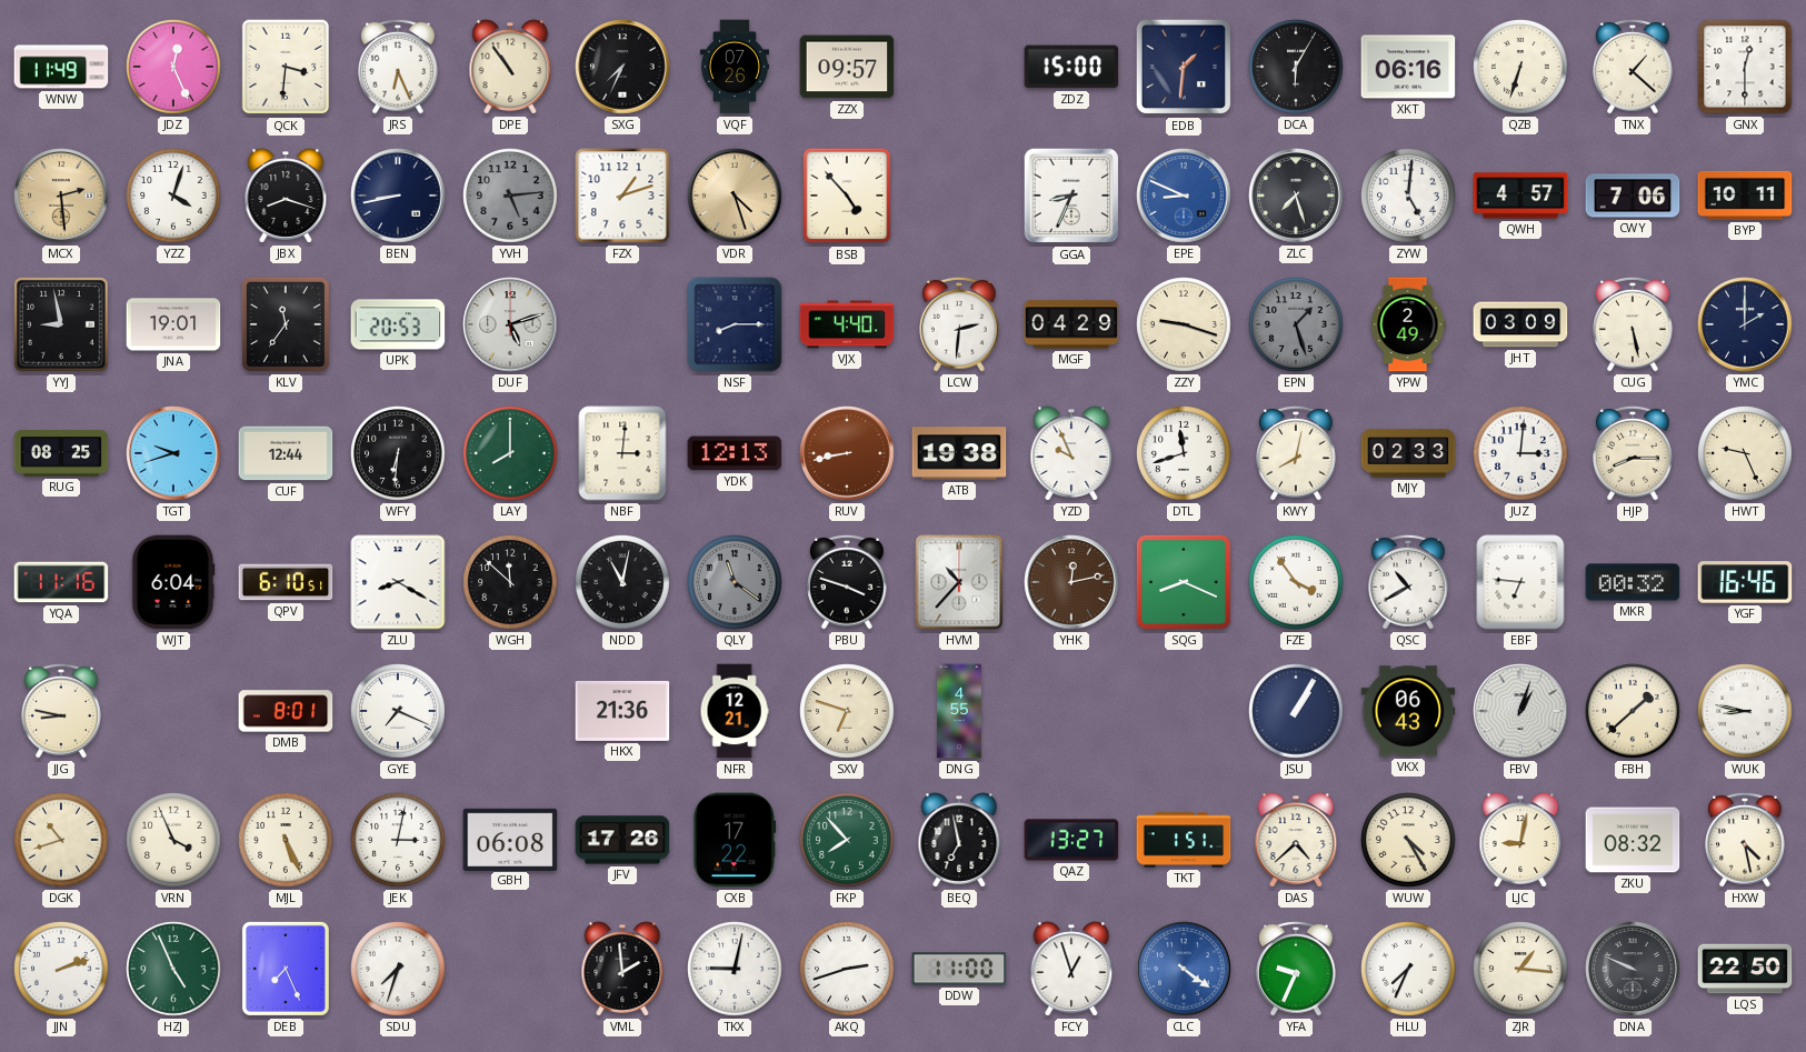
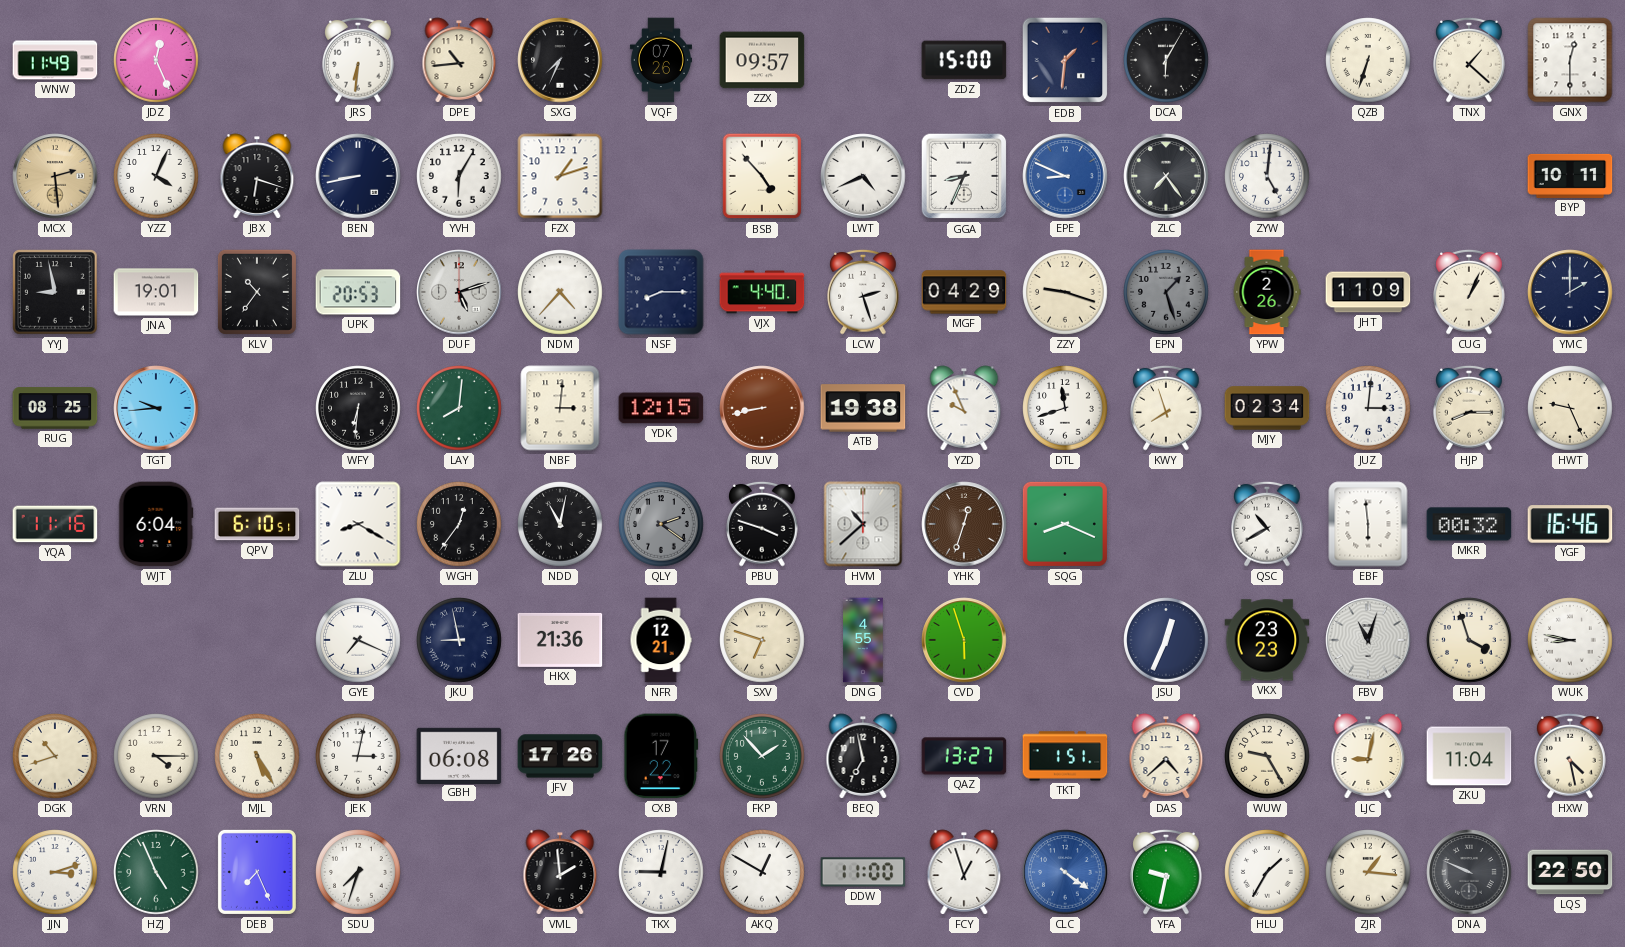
QCK: 3:31 -> none (286, 67)
JRS: 6:26 -> 6:31 (358, 60)
DPE: 10:54 -> 10:44 (459, 60)
XKT: 06:16 -> none (1408, 67)
YZZ: 4:03 -> 4:04 (156, 176)
JBX: 8:18 -> 6:18 (257, 176)
YVH: 5:14 -> 6:05 (459, 176)
YVH dial: grey -> white (459, 176)
VDR: 4:27 -> none (735, 196)
LWT: none -> 4:41 (863, 176)
ZLC: 7:27 -> 7:24 (1166, 176)
QWH: 4:57 -> none (1520, 196)
CWY: 7:06 -> none (1633, 196)
KLV: 11:36 -> 10:36 (257, 292)
NDM: none -> 4:37 (560, 292)
LCW: 2:31 -> 2:27 (863, 292)
YPW: 2:49 -> 2:26 (1267, 292)
JHT: 03:09 -> 11:09 (1368, 292)
CUG: 5:28 -> 1:04 (1469, 292)
TGT: 9:42 -> 9:44 (156, 408)
CUF: 12:44 -> none (286, 453)
LAY: 8:00 -> 8:01 (459, 408)
YDK: 12:13 -> 12:15 (661, 408)
KWY: 8:02 -> 7:57 (1166, 408)
MJY: 02:33 -> 02:34 (1267, 408)
WGH: 11:52 -> 12:36 (459, 524)
QLY: 11:21 -> 2:21 (661, 524)
HVM: 10:37 -> 10:38 (863, 524)
YHK: 12:13 -> 12:33 (964, 524)
FZE: 3:54 -> none (1296, 582)
EBF: 6:46 -> 5:59 (1368, 524)
JJG: 8:47 -> none (61, 711)
DMB: 8:01 -> none (286, 711)
JKU: none -> 8:58 (459, 640)
CVD: none -> 5:57 (964, 640)
JSU: 1:05 -> 12:34 (1166, 640)
VKX: 06:43 -> 23:23 (1267, 640)
FBV: 1:03 -> 11:03 (1368, 640)
FBH: 1:38 -> 3:57 (1469, 640)
VRN: 3:56 -> 4:15 (156, 756)
MJL: 5:26 -> 5:25 (257, 756)
FKP: 7:53 -> 1:53 (762, 756)
WUW: 4:25 -> 9:25 (1267, 756)
ZKU: 08:32 -> 11:04 (1469, 756)
JJN: 2:12 -> 3:12 (55, 872)
AKQ: 2:42 -> 12:50 (762, 872)
YFA: 9:34 -> 9:32 (1166, 872)
HLU: 7:34 -> 1:35 (1267, 872)
